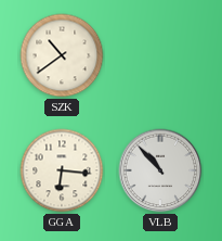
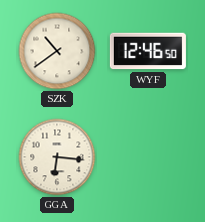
WYF: none -> 12:46 (148, 51)
VLB: 10:53 -> none (160, 170)
